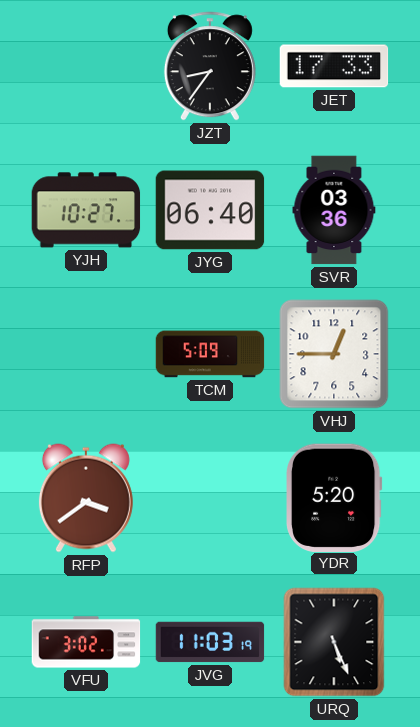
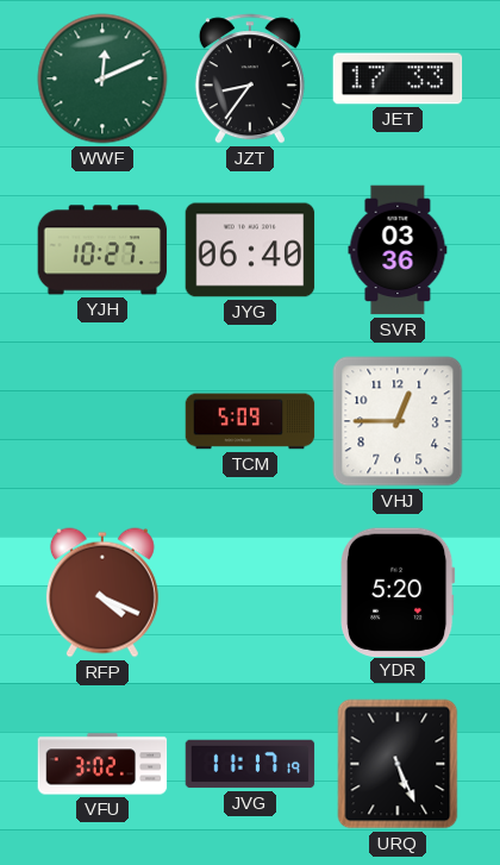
WWF: none -> 12:11 (102, 79)
RFP: 3:39 -> 4:19 (102, 593)
JVG: 11:03 -> 11:17 (250, 764)
